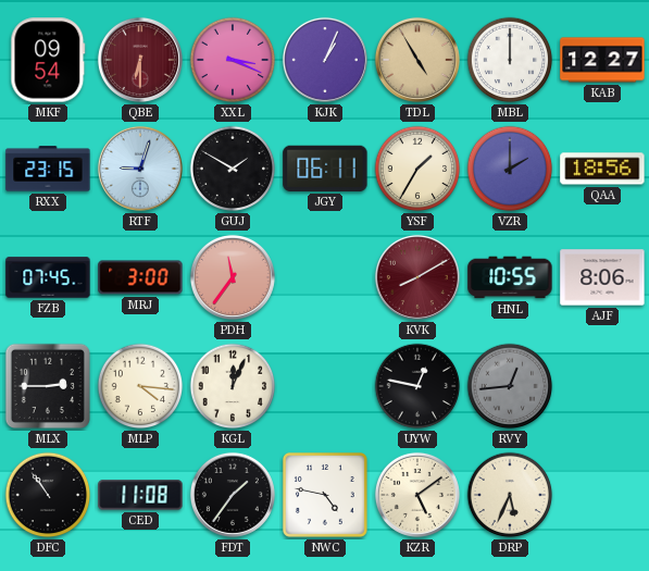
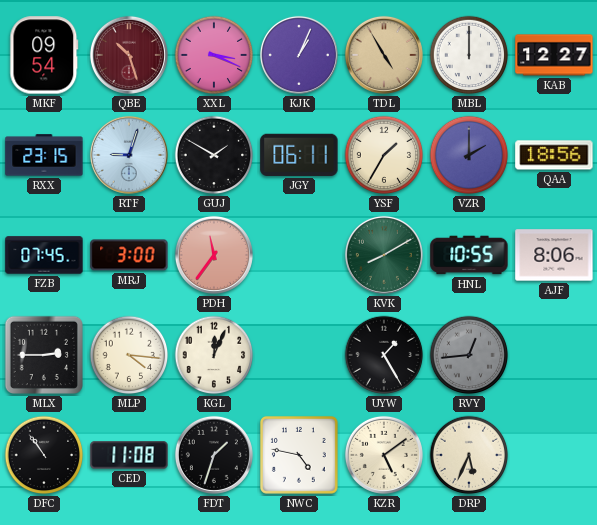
QBE: 6:30 -> 10:27 (129, 55)
KVK dial: burgundy -> green (384, 255)
UYW: 12:47 -> 1:25 (384, 355)
FDT: 1:36 -> 1:33 (214, 455)
